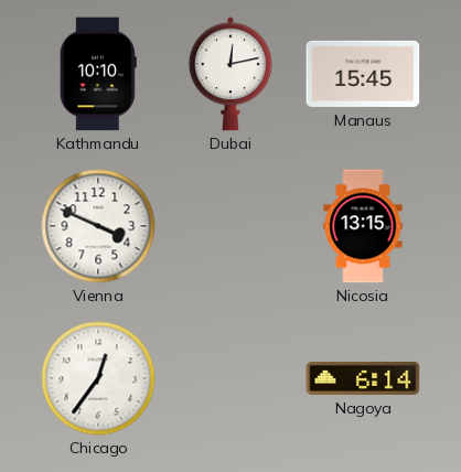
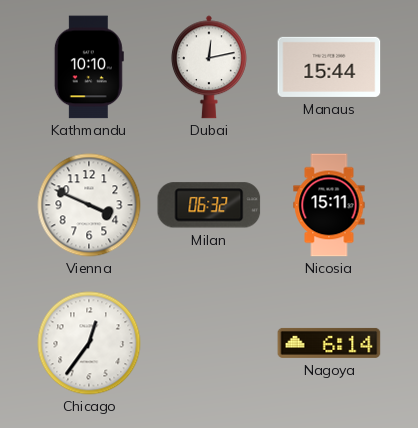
Manaus: 15:45 -> 15:44 (329, 67)
Milan: none -> 06:32 (209, 205)
Nicosia: 13:15 -> 15:11 (329, 205)
